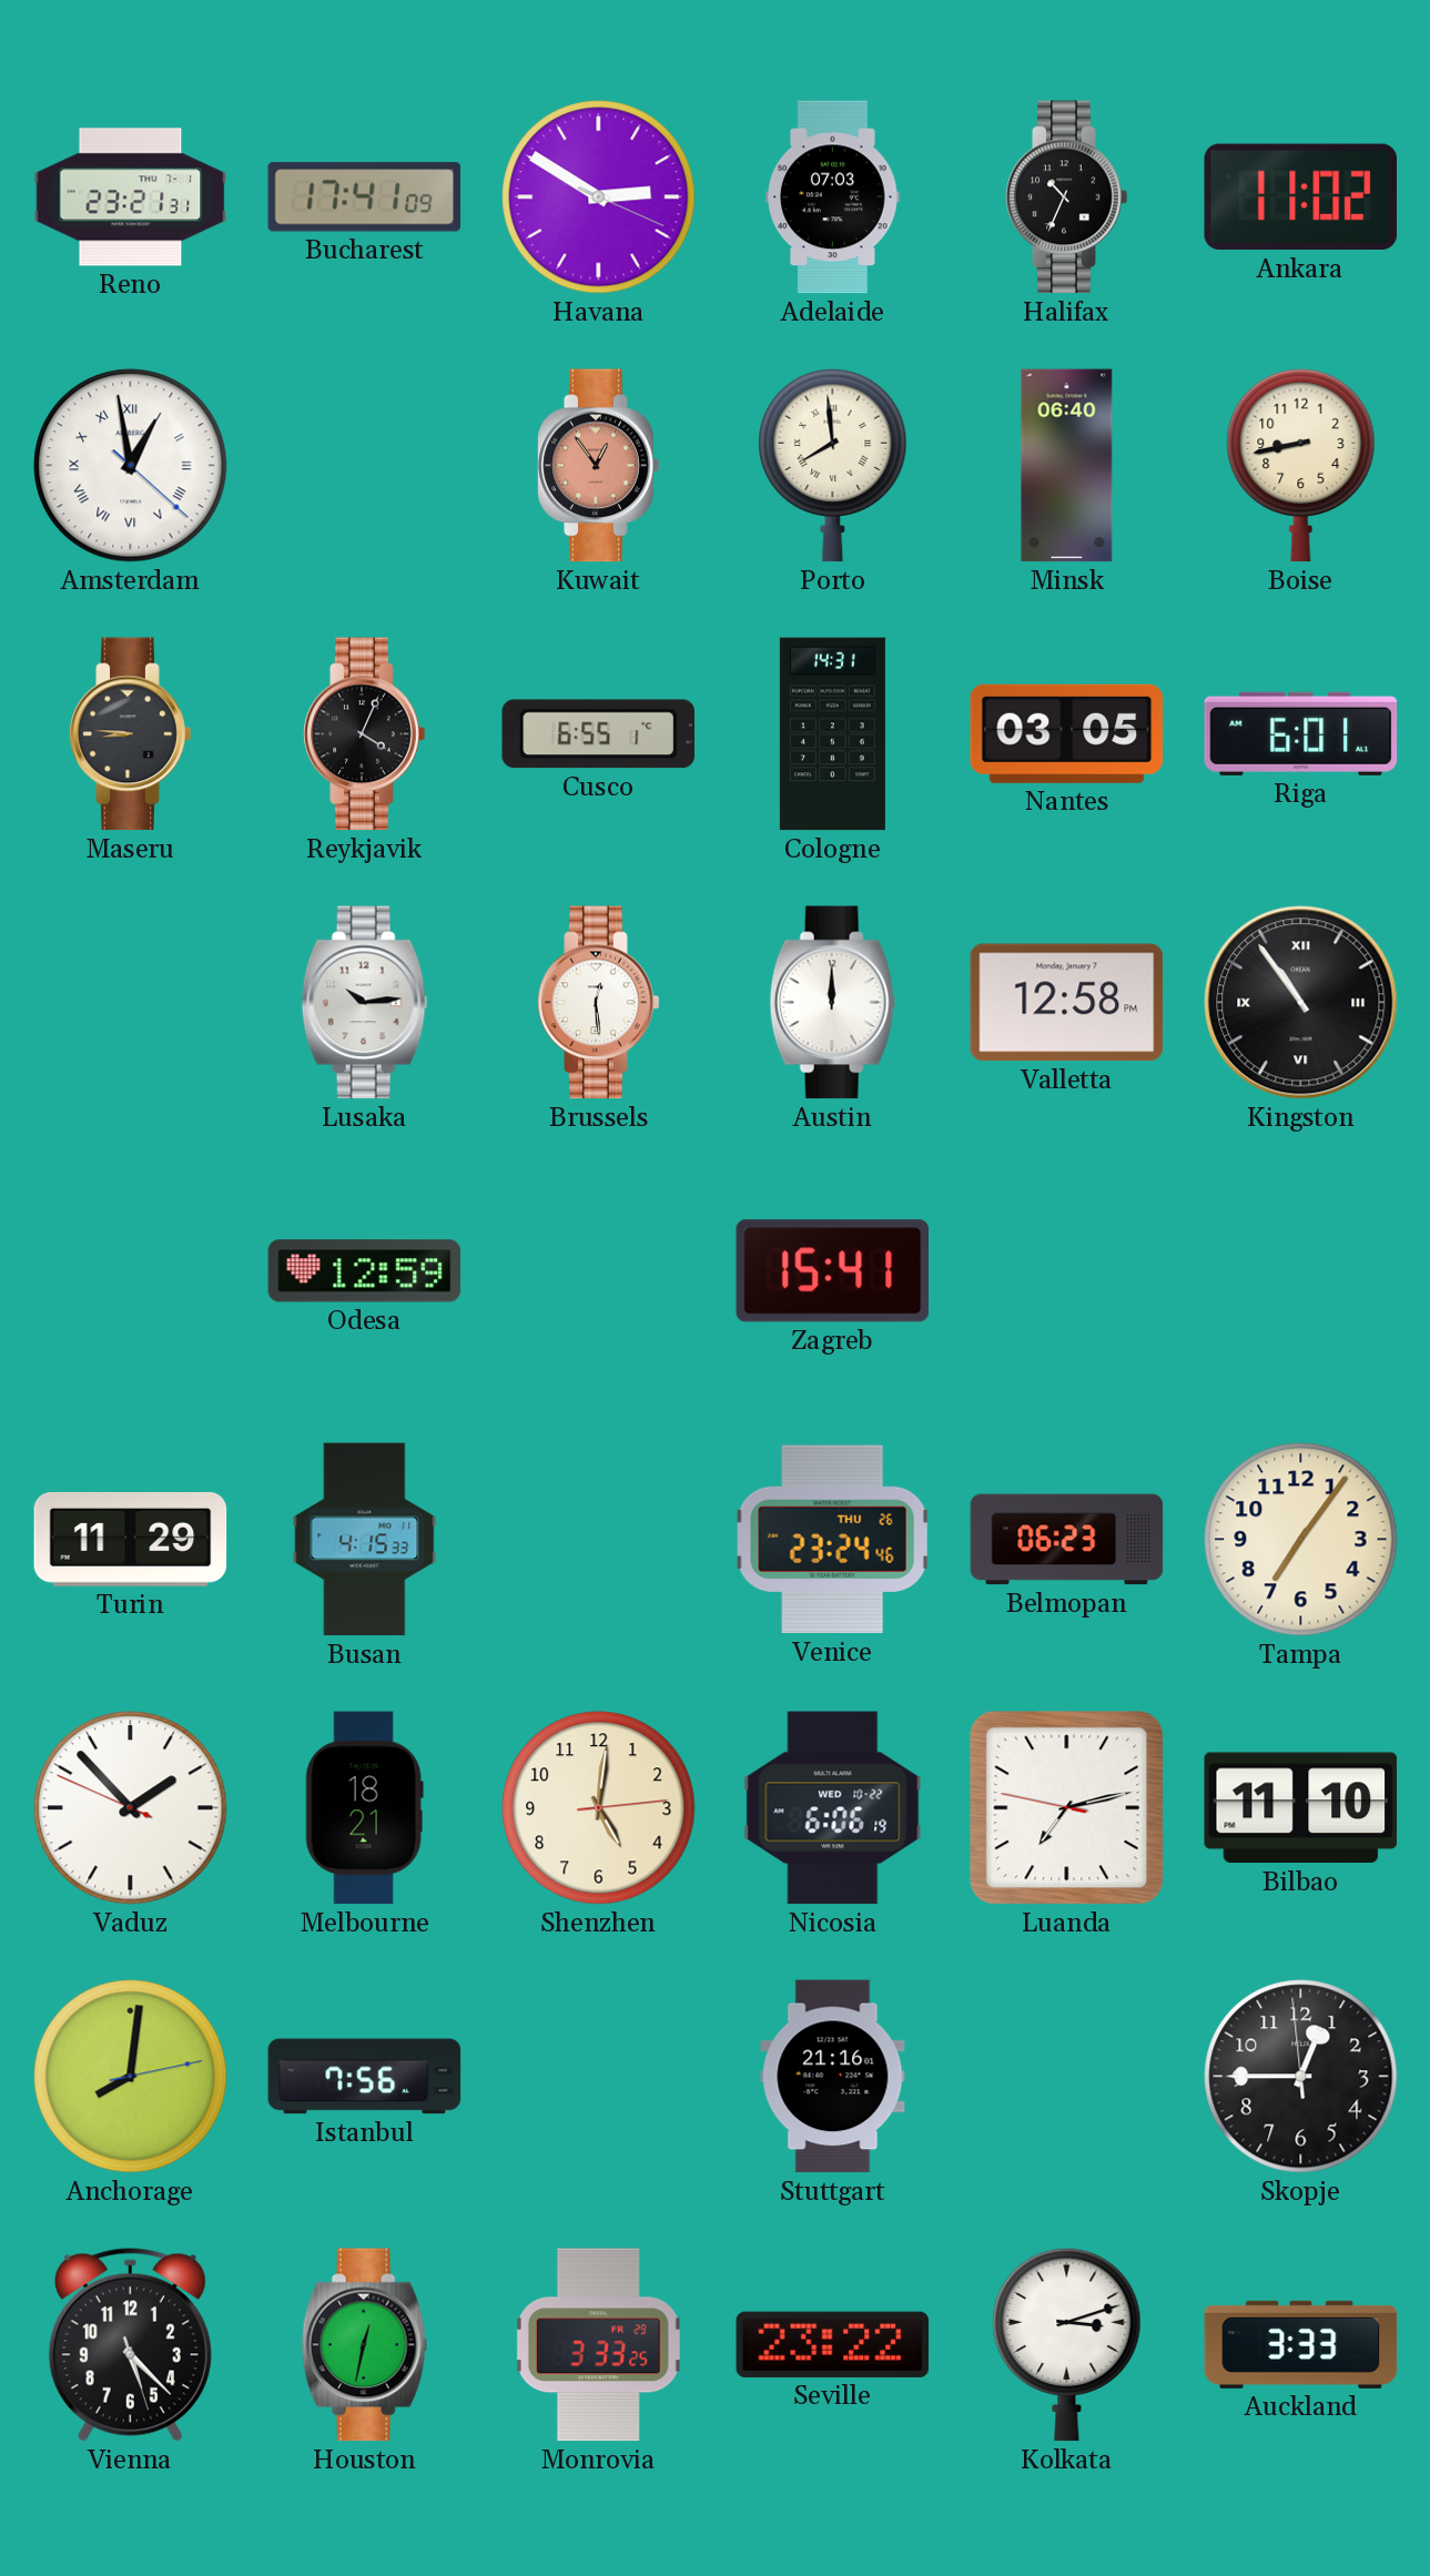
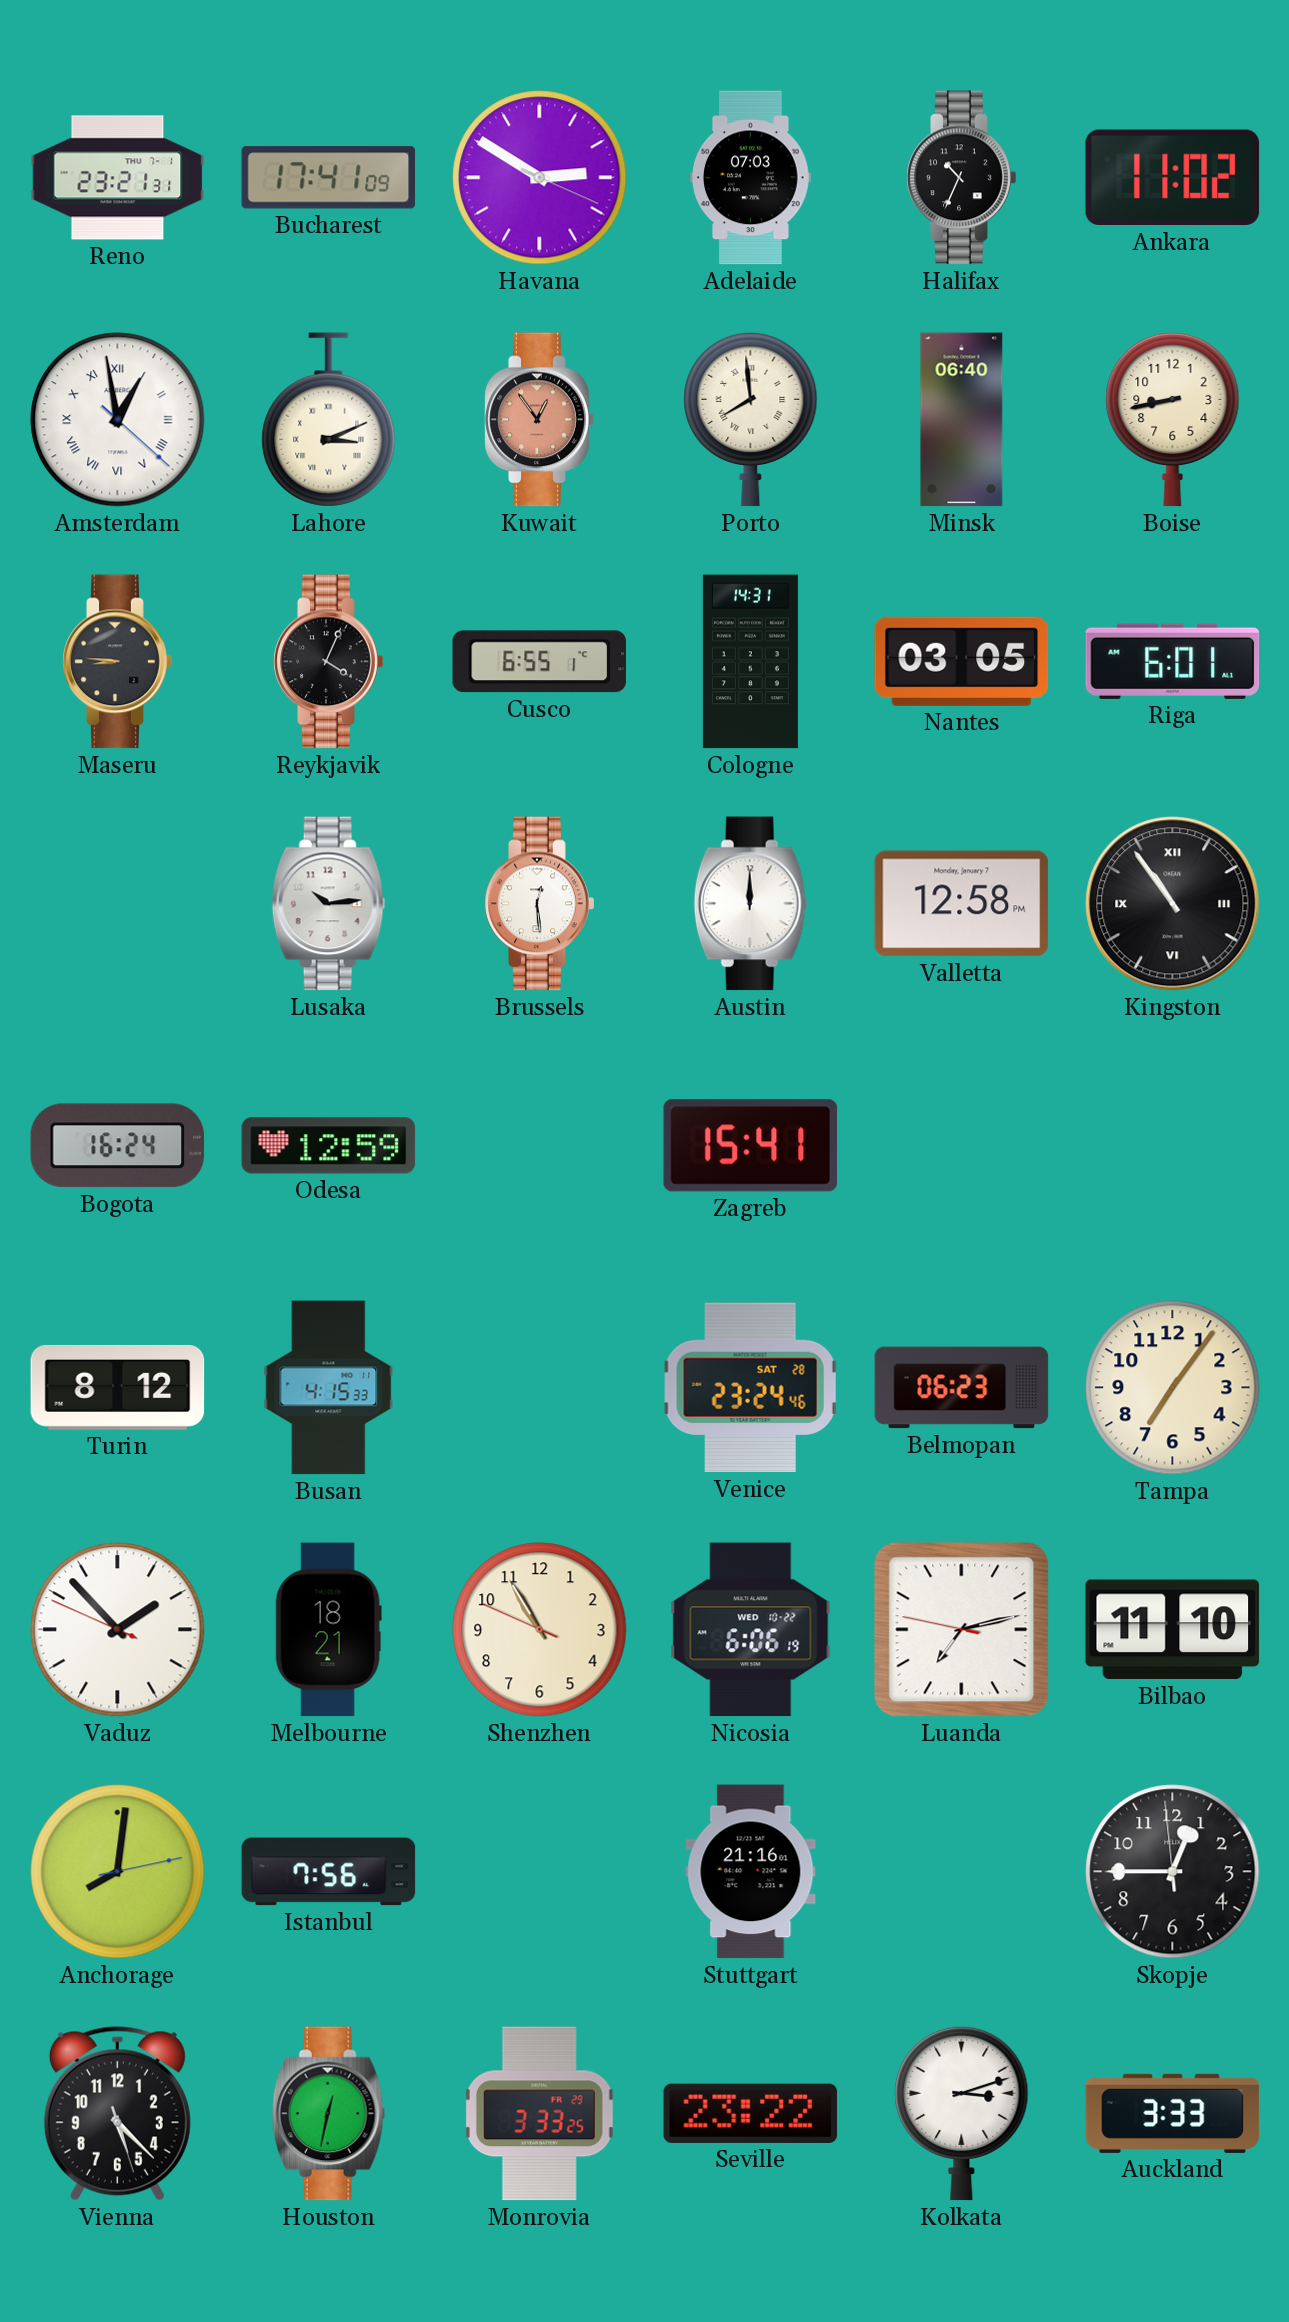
Lahore: none -> 3:11 (329, 420)
Bogota: none -> 16:24 (118, 1146)
Turin: 11:29 -> 8:12 (118, 1387)
Venice date: THU 26 -> SAT 28 (751, 1388)
Shenzhen: 5:01 -> 10:54 (540, 1630)
